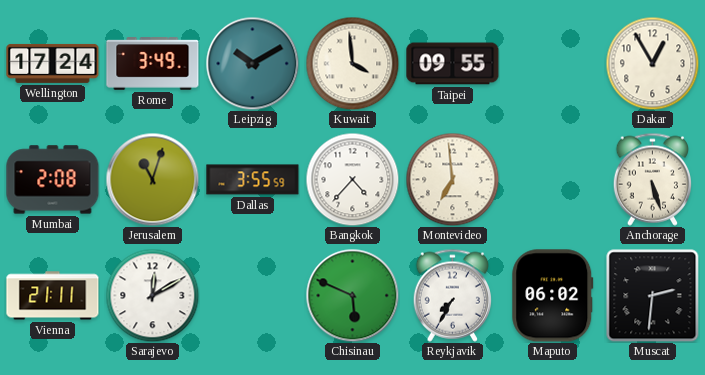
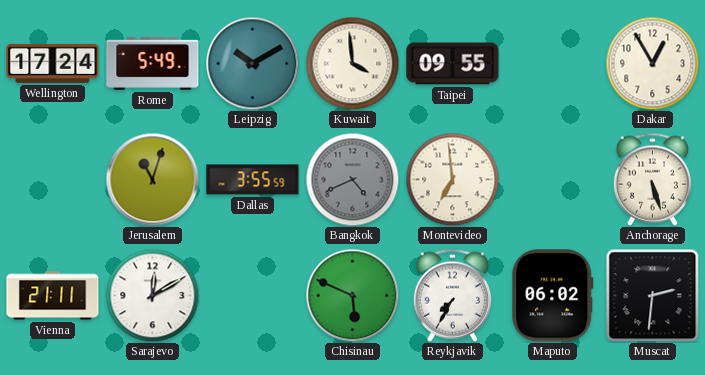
Rome: 3:49 -> 5:49 (153, 64)
Mumbai: 2:08 -> none (53, 180)
Bangkok: 4:37 -> 4:41 (352, 179)
Bangkok dial: white -> grey (352, 179)
